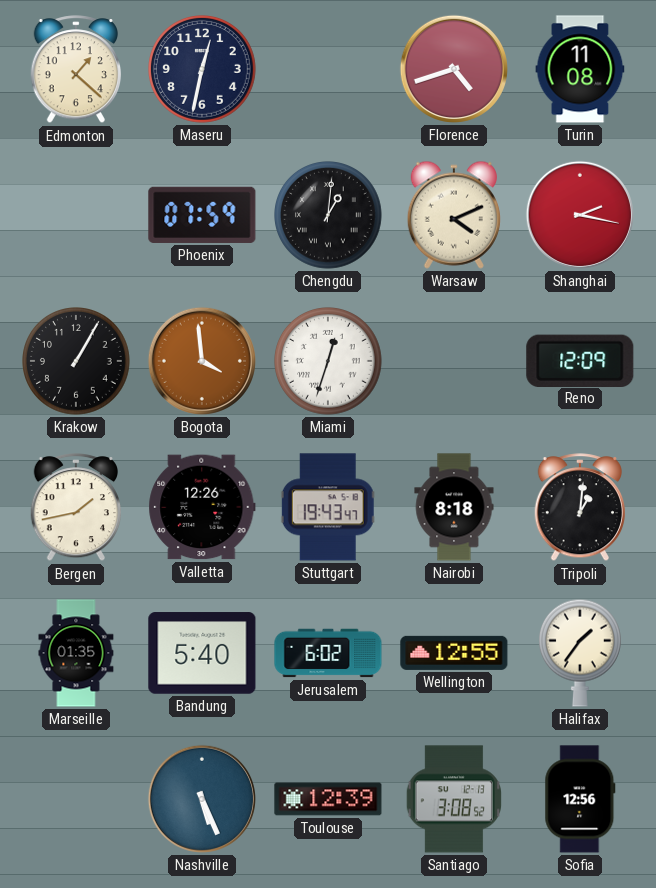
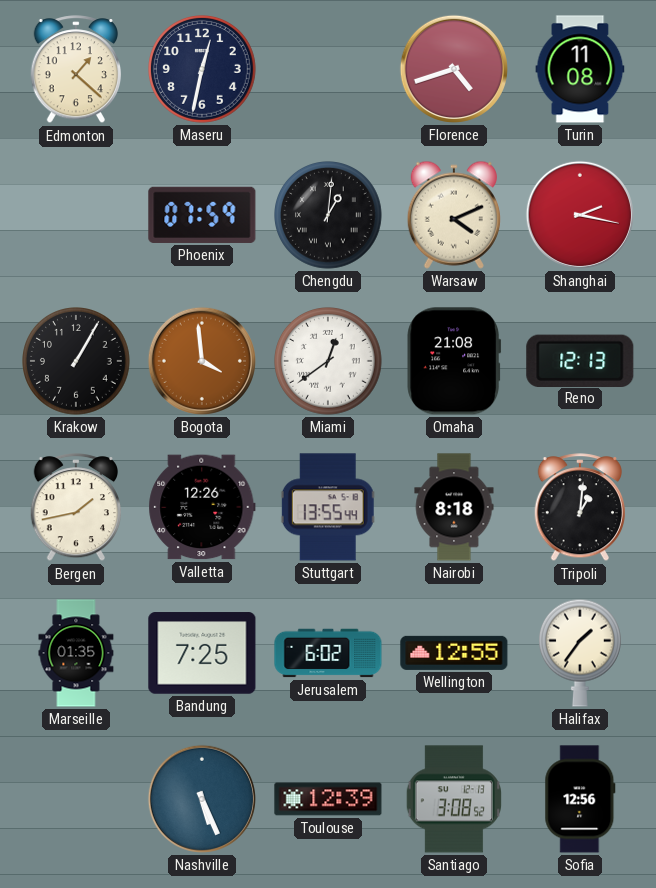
Miami: 12:33 -> 12:39 (329, 362)
Omaha: none -> 21:08 (454, 361)
Reno: 12:09 -> 12:13 (580, 360)
Stuttgart: 19:43 -> 13:55 (328, 507)
Bandung: 5:40 -> 7:25 (202, 653)
